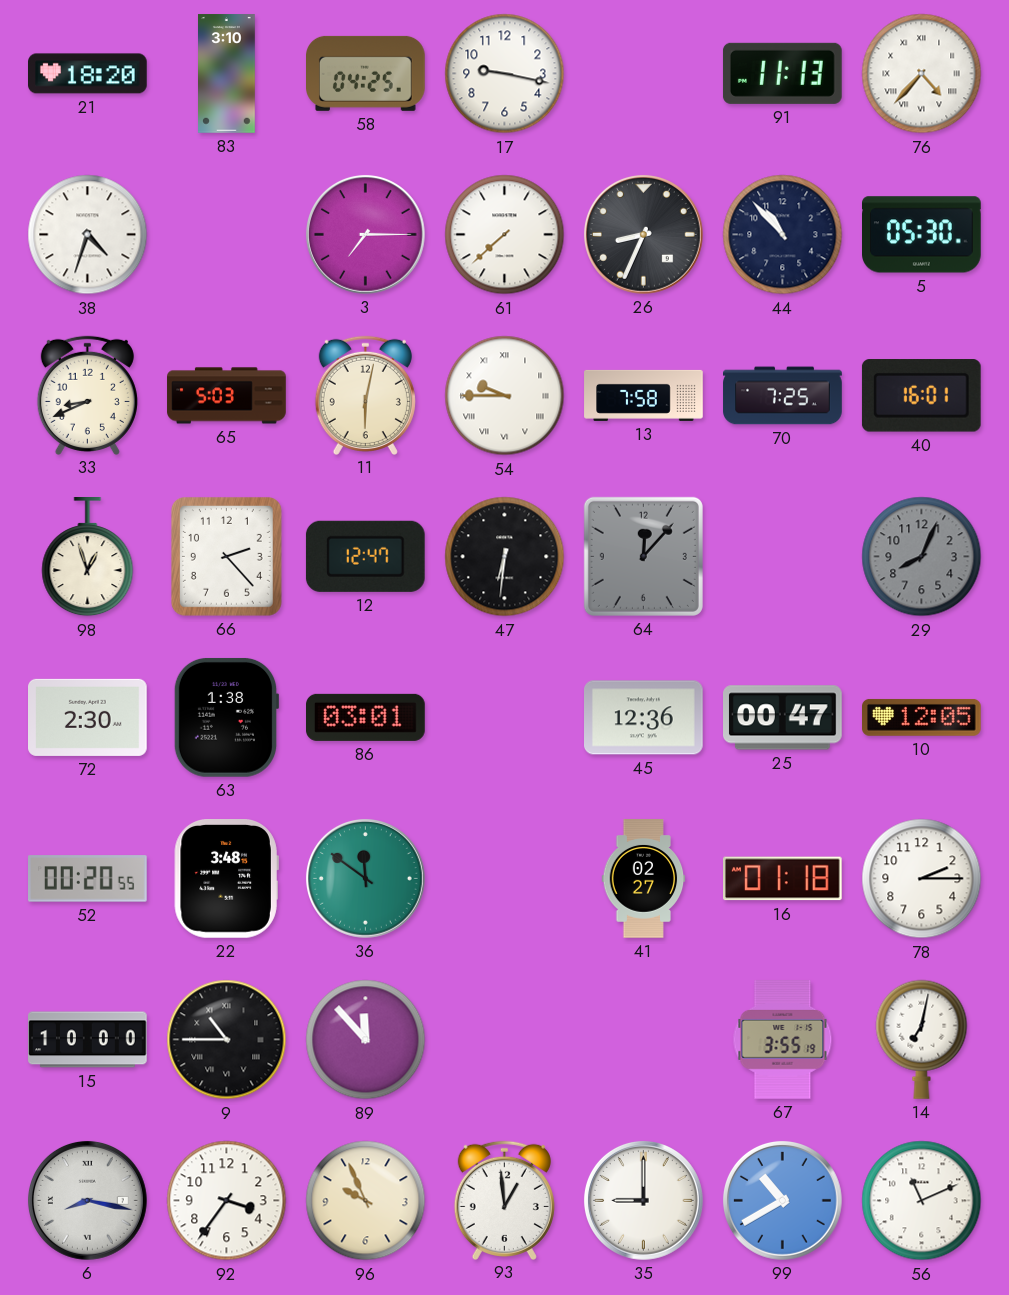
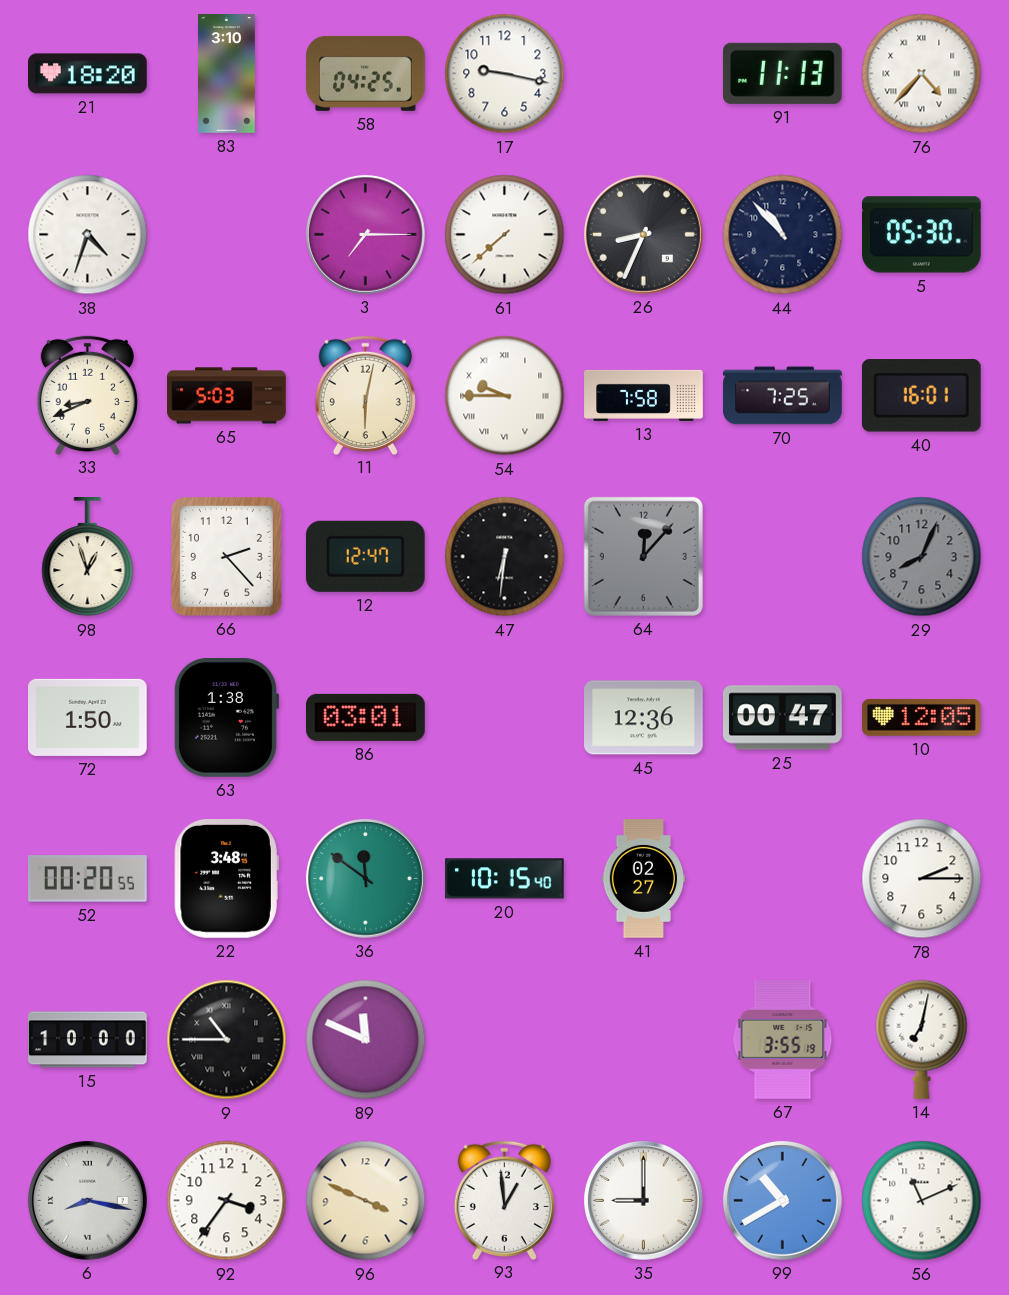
72: 2:30 -> 1:50 (88, 717)
20: none -> 10:15 (505, 879)
16: 01:18 -> none (783, 879)
89: 11:53 -> 11:49 (366, 1040)
96: 9:56 -> 3:49 (366, 1201)
